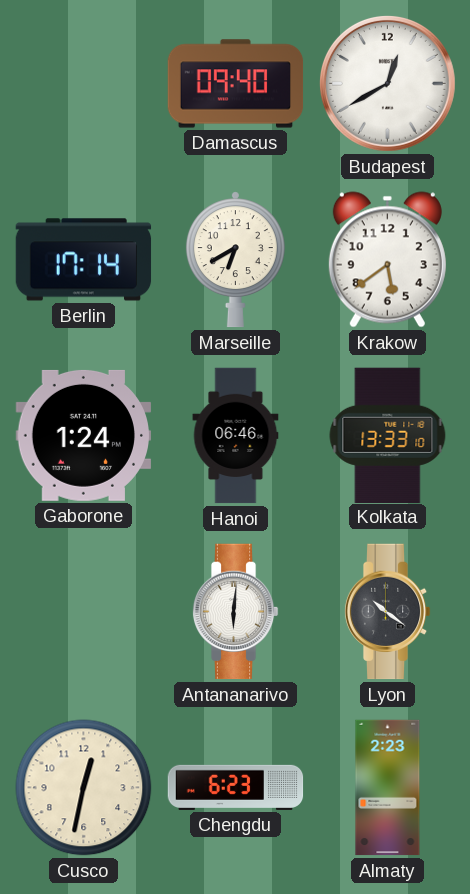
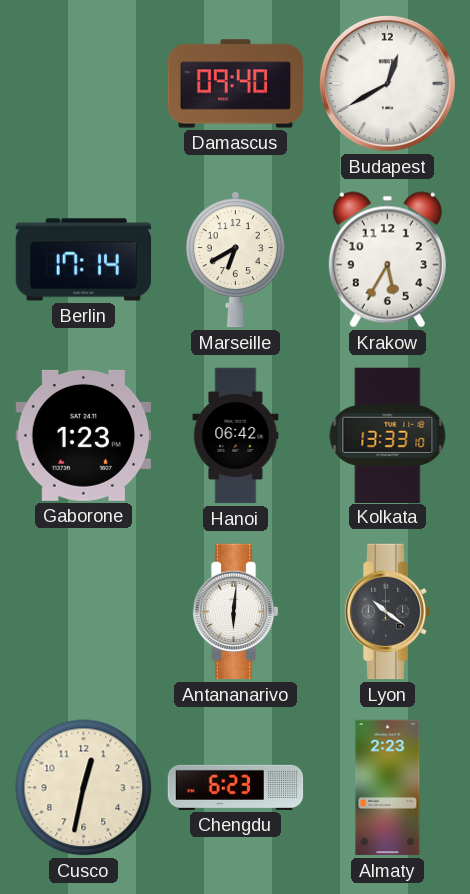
Krakow: 5:39 -> 5:35 (387, 260)
Gaborone: 1:24 -> 1:23 (84, 435)
Hanoi: 06:46 -> 06:42 (236, 436)
